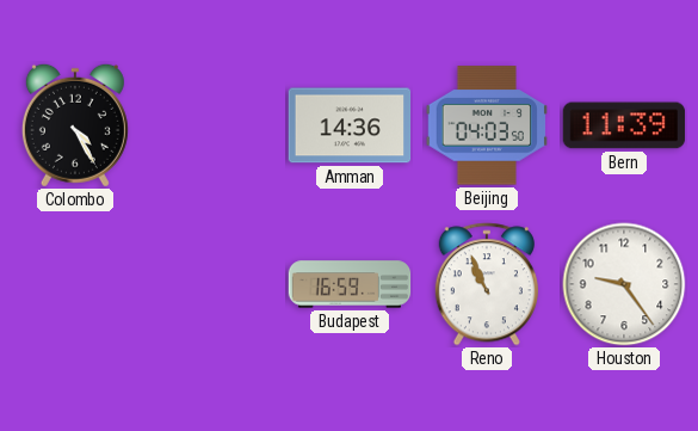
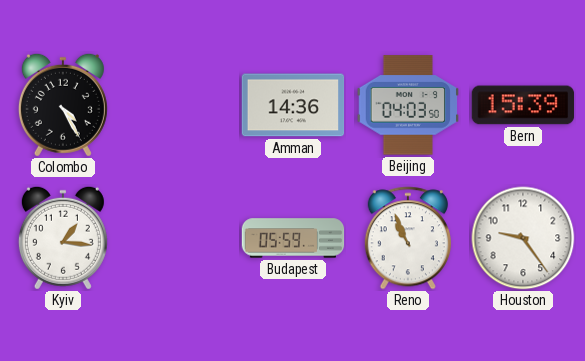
Bern: 11:39 -> 15:39 (523, 105)
Kyiv: none -> 1:16 (63, 238)
Budapest: 16:59 -> 05:59 (293, 238)
